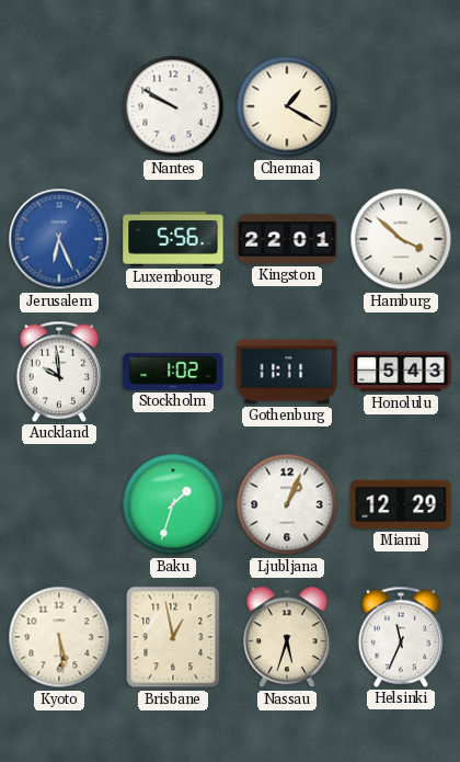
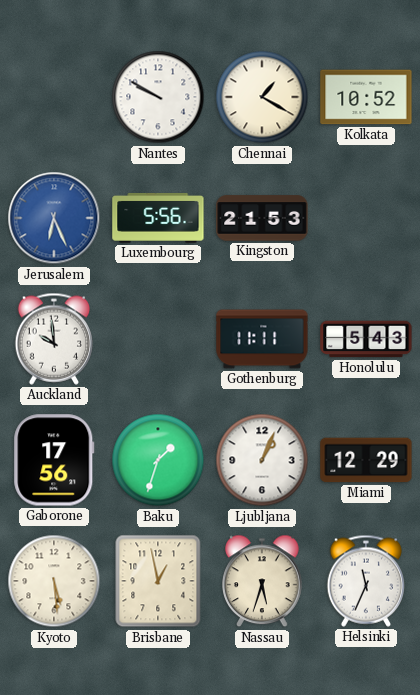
Kolkata: none -> 10:52 (366, 97)
Kingston: 22:01 -> 21:53 (262, 218)
Hamburg: 3:52 -> none (401, 239)
Stockholm: 1:02 -> none (173, 372)
Gaborone: none -> 17:56 (54, 460)
